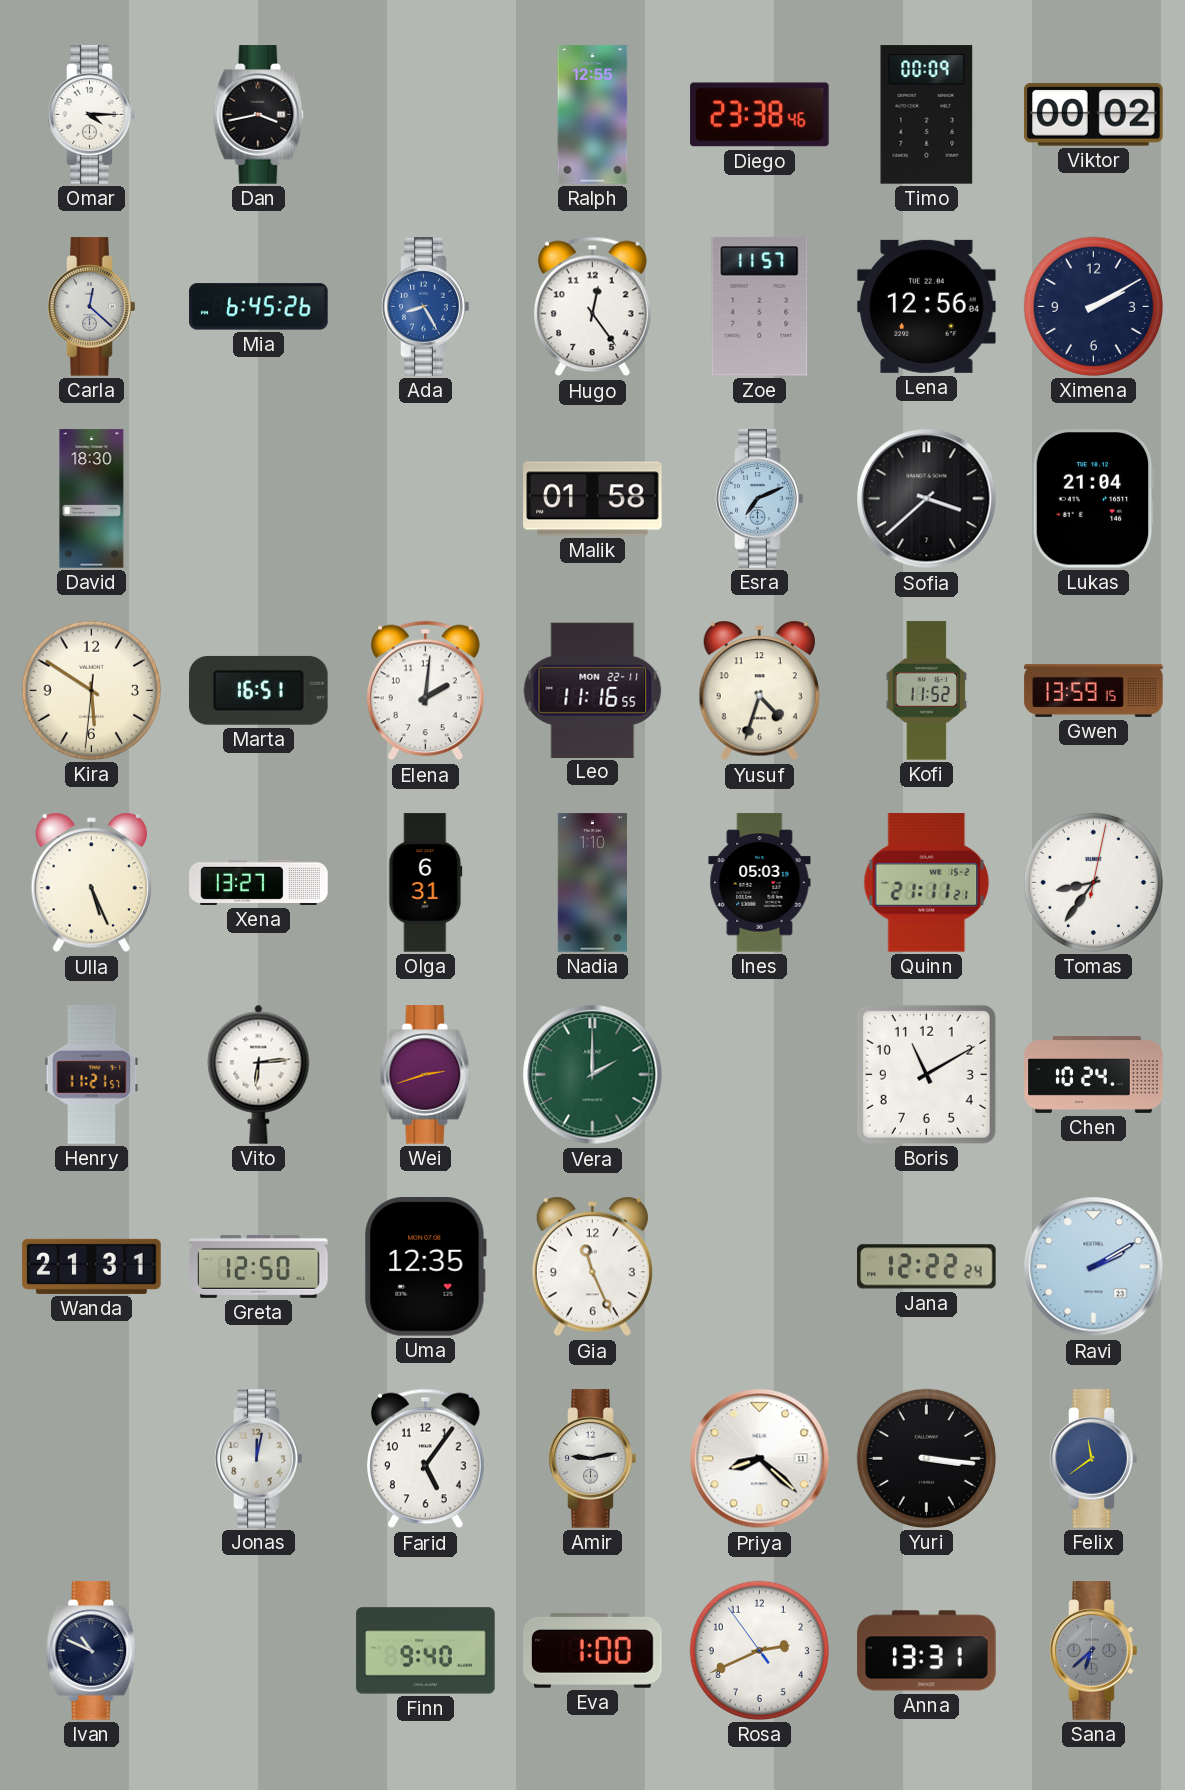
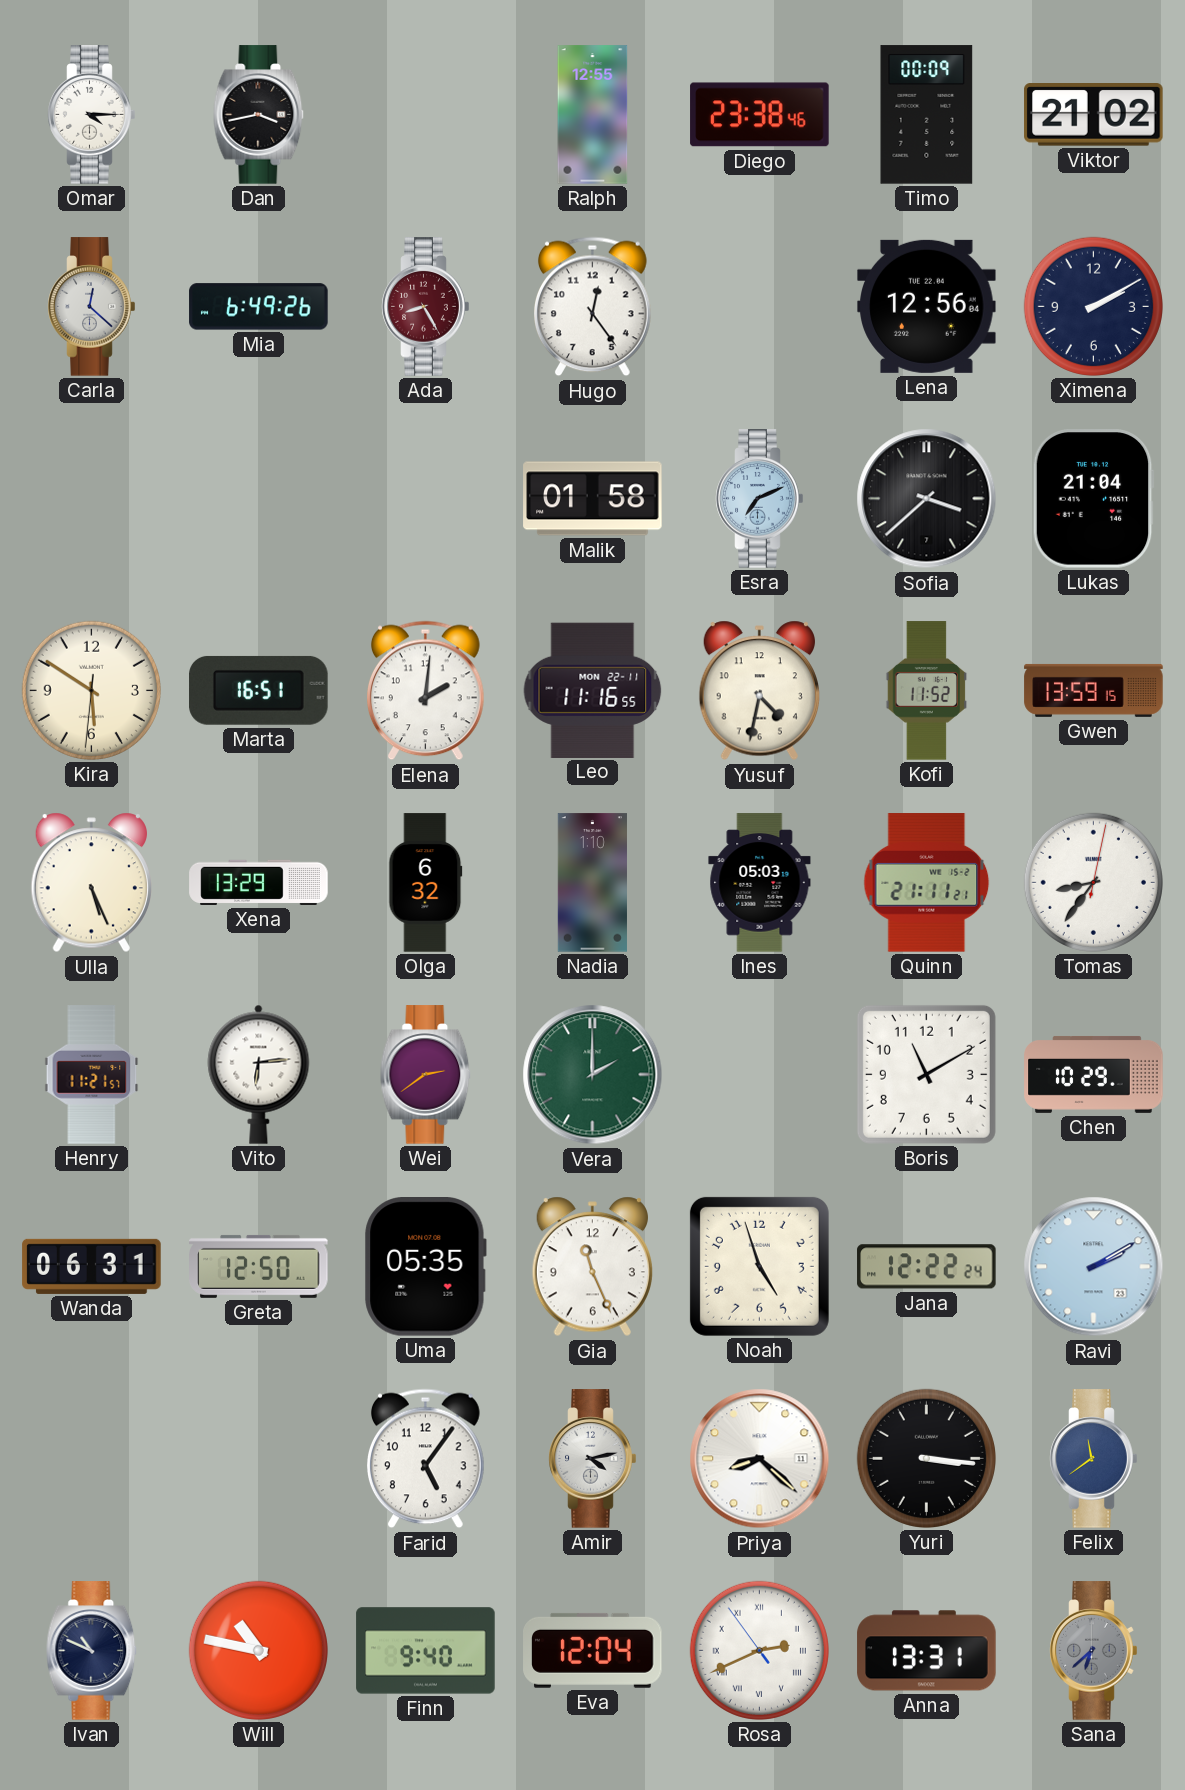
Viktor: 00:02 -> 21:02 (1094, 115)
Mia: 6:45 -> 6:49 (259, 307)
Ada dial: blue -> burgundy (426, 307)
Zoe: 11:57 -> none (760, 307)
David: 18:30 -> none (92, 499)
Yusuf: 4:33 -> 4:32 (759, 691)
Xena: 13:27 -> 13:29 (259, 882)
Olga: 6:31 -> 6:32 (426, 883)
Wei: 2:42 -> 2:39 (426, 1075)
Chen: 10:24 -> 10:29 (1094, 1074)
Wanda: 21:31 -> 06:31 (92, 1266)
Uma: 12:35 -> 05:35 (426, 1267)
Noah: none -> 4:57 (759, 1266)
Jonas: 12:02 -> none (259, 1459)
Amir: 9:13 -> 4:13 (593, 1459)
Will: none -> 10:47 (258, 1650)
Eva: 1:00 -> 12:04 (593, 1650)
Rosa numerals: Arabic -> Roman (759, 1650)
